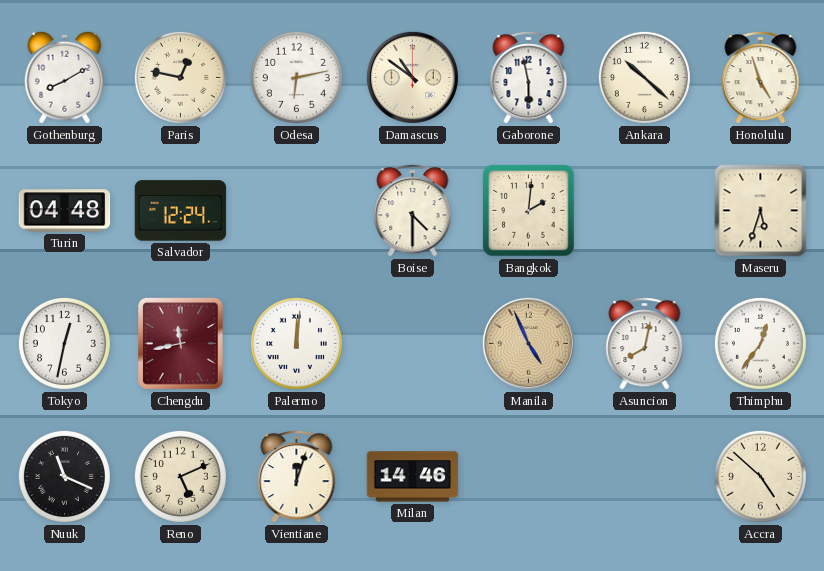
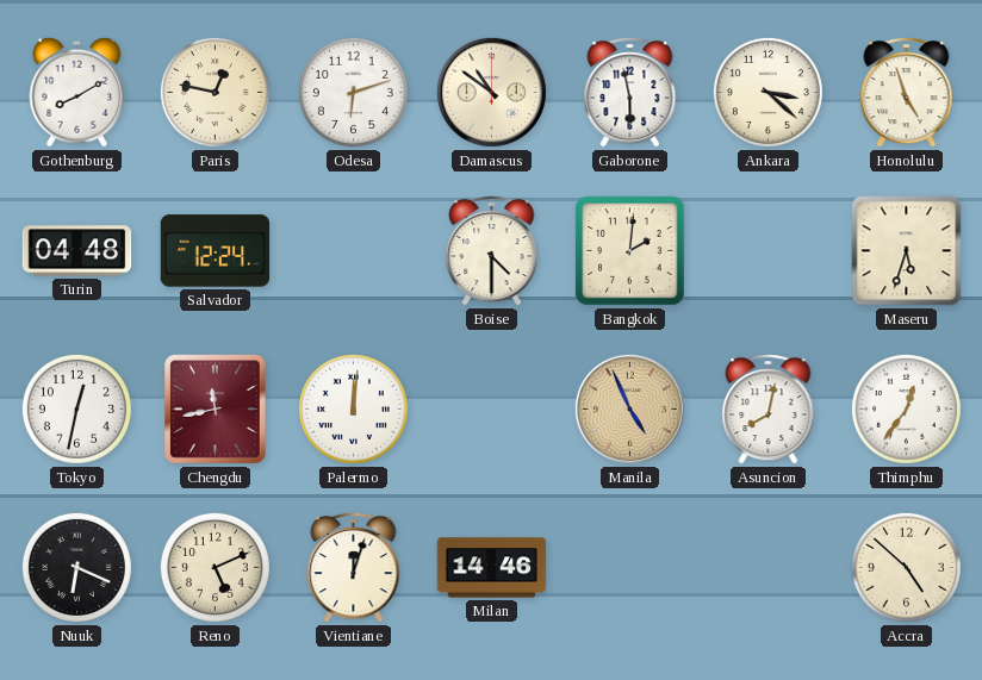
Odesa: 6:13 -> 6:12 (353, 92)
Ankara: 10:22 -> 3:22 (767, 92)
Nuuk: 11:19 -> 6:19 (76, 567)
